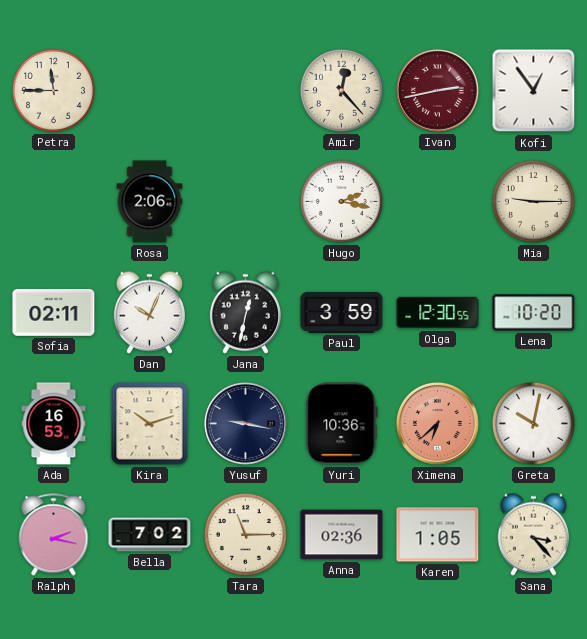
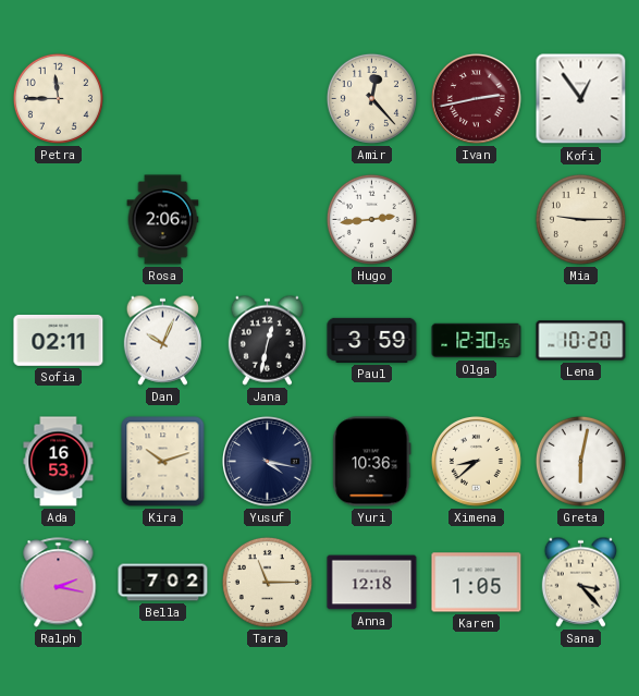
Hugo: 2:17 -> 2:44 (371, 219)
Yusuf: 9:17 -> 4:17 (267, 461)
Ximena: 6:38 -> 8:38 (476, 461)
Ximena dial: salmon -> cream (476, 461)
Greta: 10:02 -> 6:02 (580, 461)
Anna: 02:36 -> 12:18 (372, 583)
